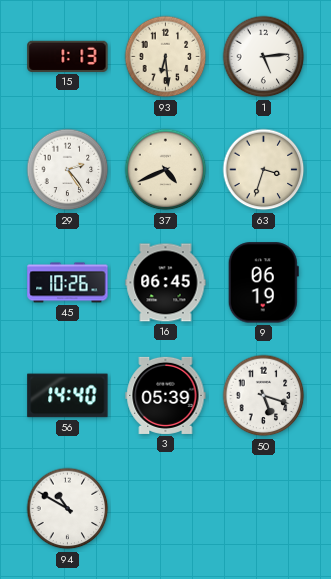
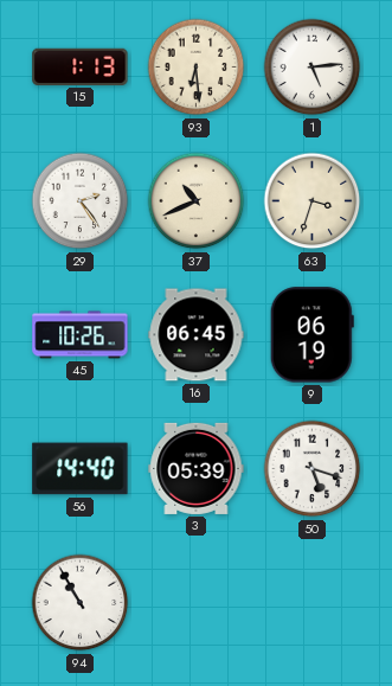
37: 4:41 -> 10:41 (197, 201)
94: 10:50 -> 10:55 (81, 603)
